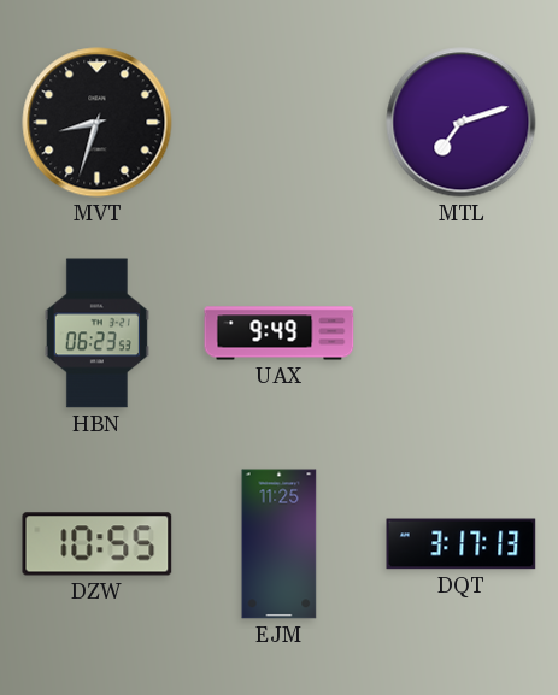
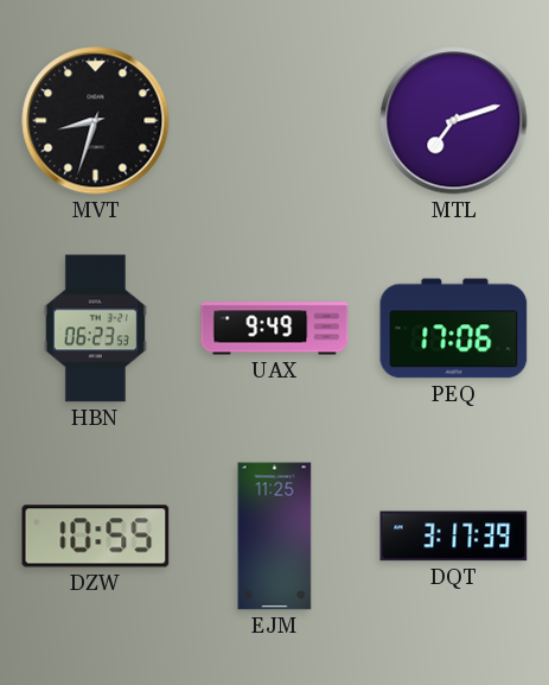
PEQ: none -> 17:06 (454, 329)
DQT: 3:17:13 -> 3:17:39 (454, 537)
